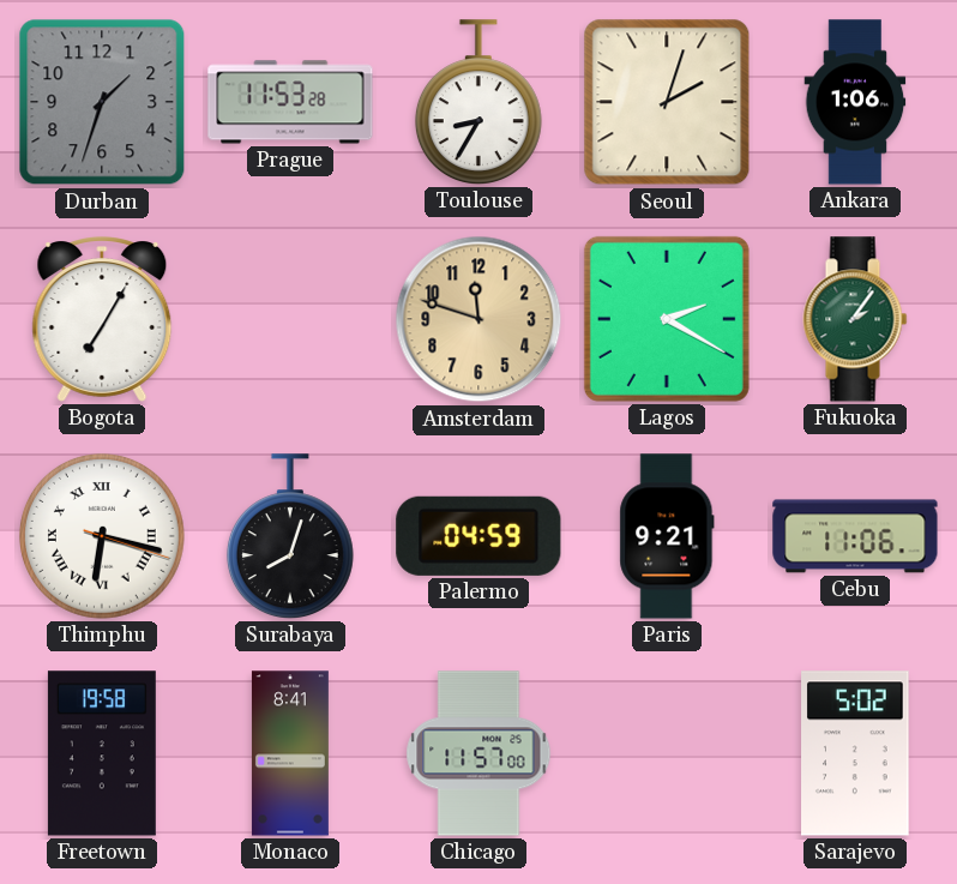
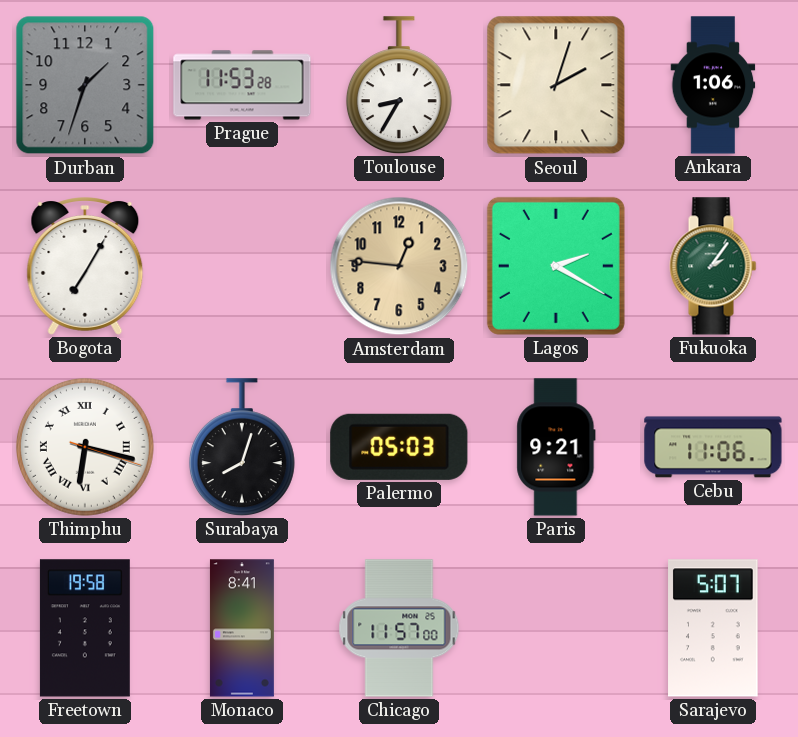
Amsterdam: 11:48 -> 12:46 (399, 266)
Palermo: 04:59 -> 05:03 (399, 447)
Sarajevo: 5:02 -> 5:07 (713, 628)
